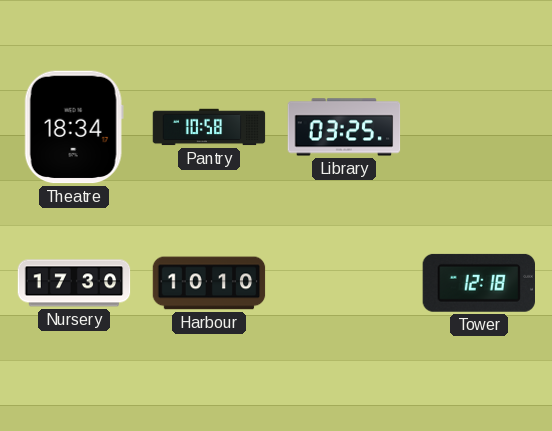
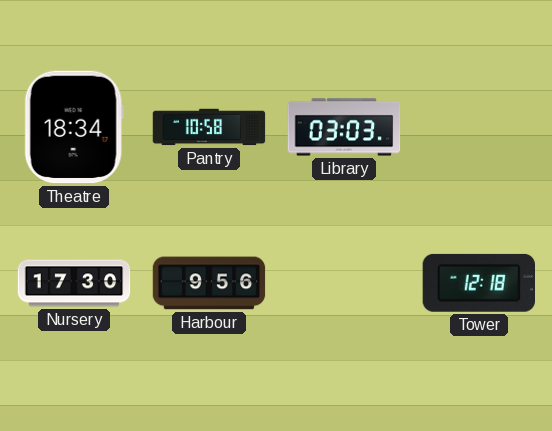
Library: 03:25 -> 03:03 (344, 127)
Harbour: 10:10 -> 9:56 (209, 283)
